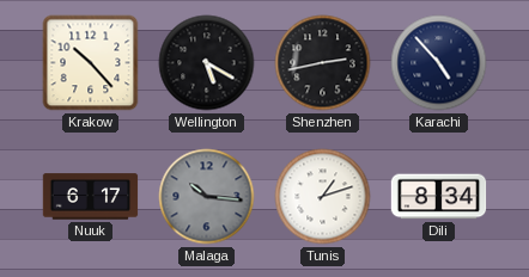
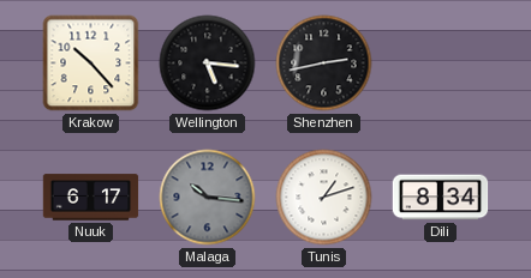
Wellington: 5:20 -> 5:16 (208, 64)
Karachi: 4:53 -> none (439, 63)
